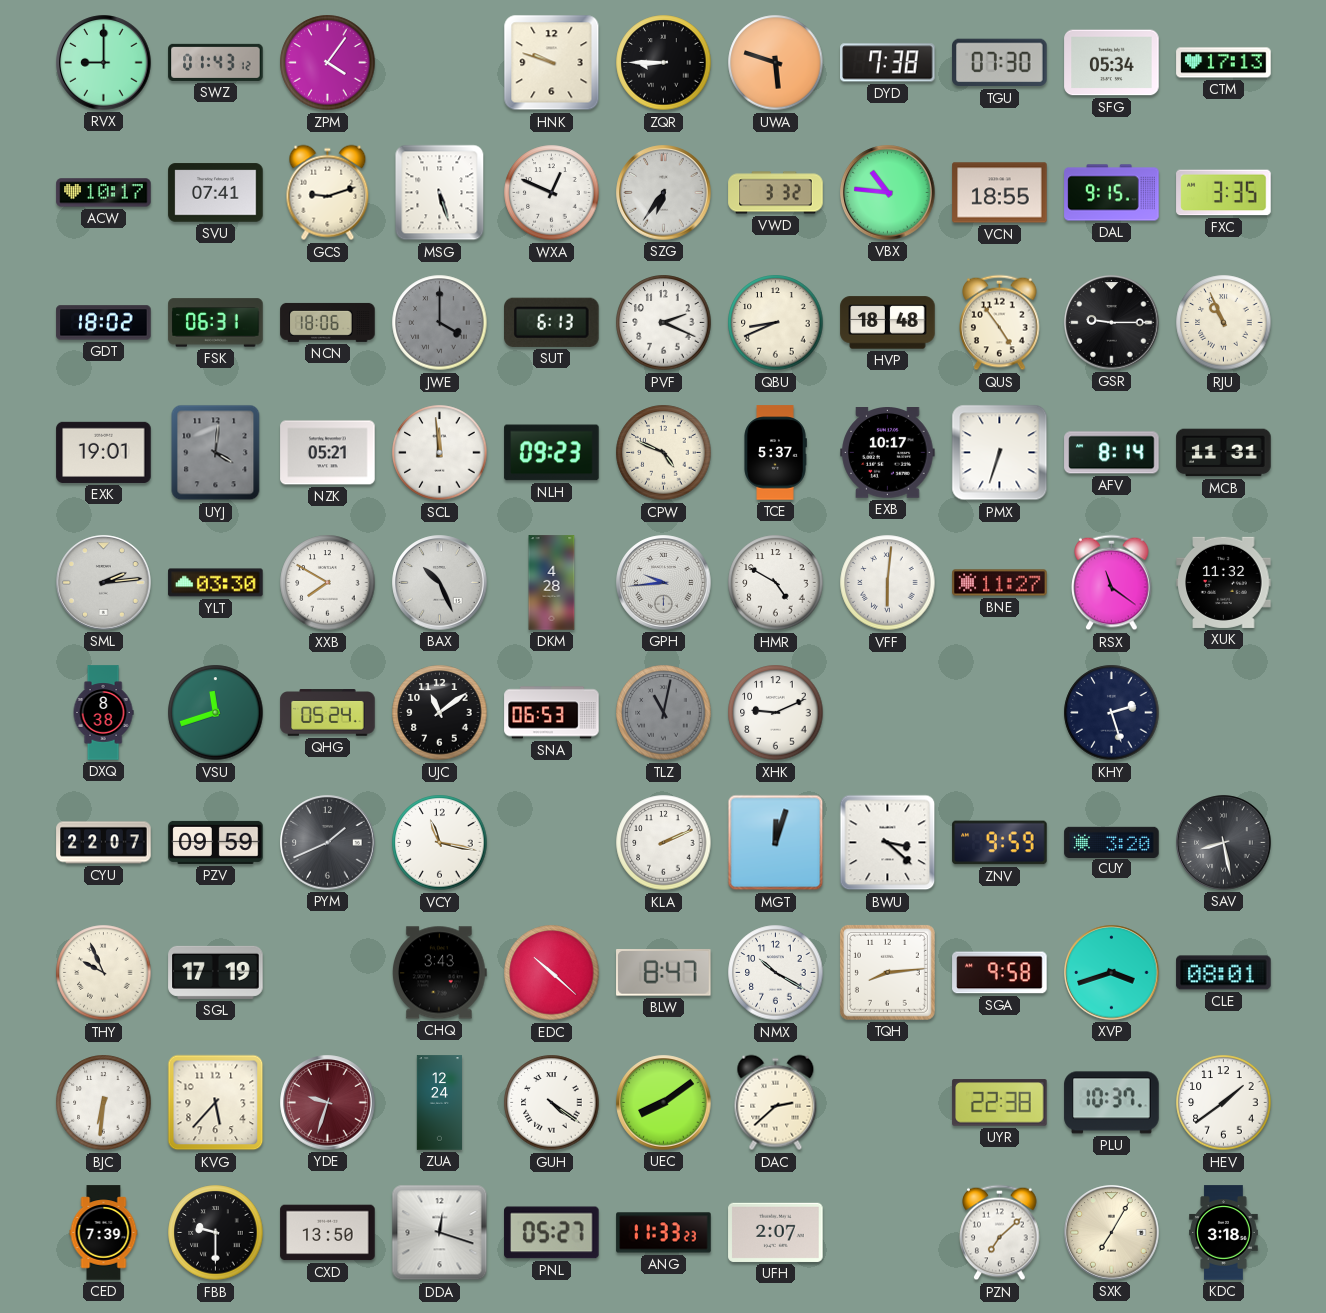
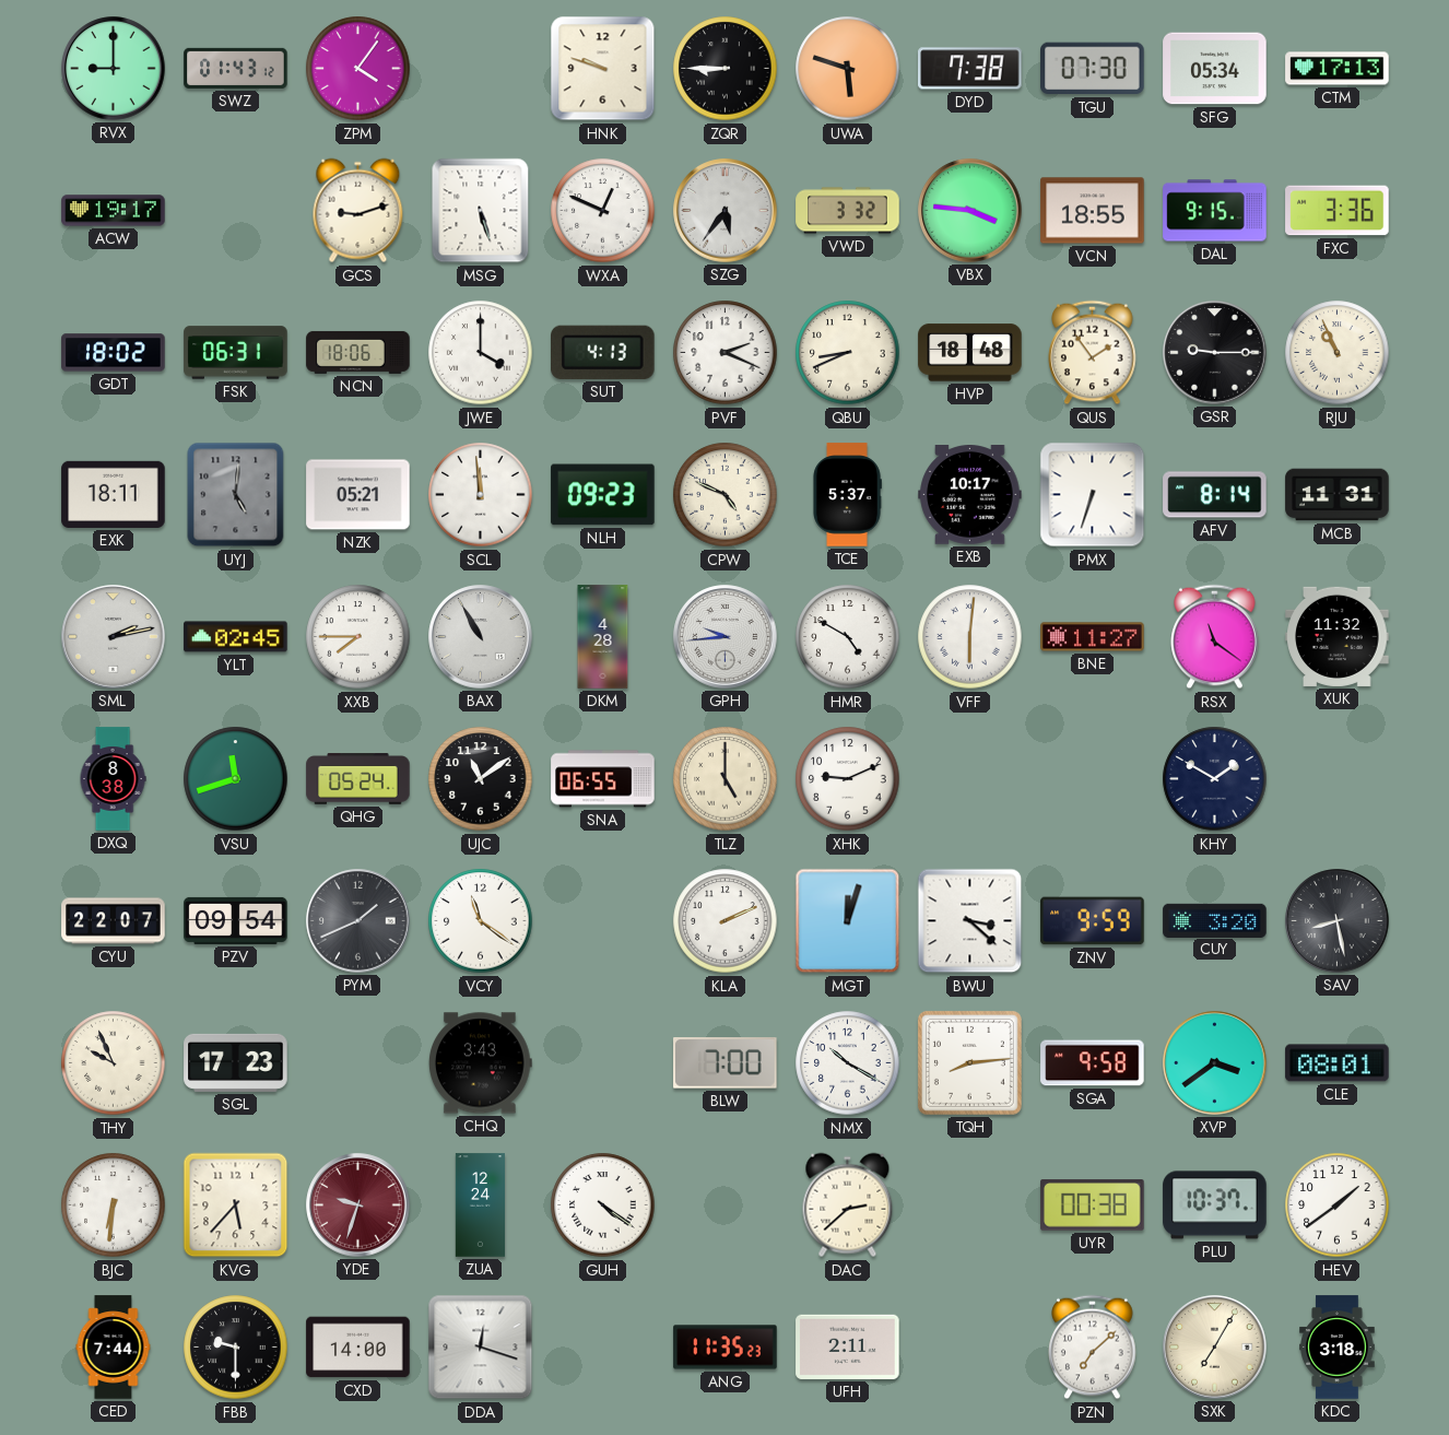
ACW: 10:17 -> 19:17 (114, 211)
SVU: 07:41 -> none (216, 193)
SZG: 6:36 -> 5:36 (726, 211)
VBX: 10:46 -> 3:46 (970, 211)
FXC: 3:35 -> 3:36 (1338, 211)
JWE dial: grey -> white (481, 353)
SUT: 6:13 -> 4:13 (603, 352)
QUS: 4:54 -> 1:54 (1093, 353)
EXK: 19:01 -> 18:11 (114, 494)
UYJ: 4:01 -> 5:01 (236, 495)
SML: 2:14 -> 2:13 (114, 637)
YLT: 03:30 -> 02:45 (236, 637)
XXB: 7:50 -> 7:45 (358, 637)
BAX: 10:26 -> 10:55 (481, 637)
SNA: 06:53 -> 06:55 (603, 779)
TLZ: 11:02 -> 5:00 (726, 779)
TLZ dial: grey -> cream (726, 779)
KHY: 2:27 -> 1:50 (1215, 779)
PZV: 09:59 -> 09:54 (236, 920)
VCY: 11:17 -> 11:21 (481, 921)
SGL: 17:19 -> 17:23 (236, 1062)
EDC: 10:22 -> none (552, 973)
BLW: 8:47 -> 7:00 (726, 1063)
XVP: 3:42 -> 3:39 (1215, 1063)
UEC: 8:09 -> none (664, 1103)
UYR: 22:38 -> 00:38 (1093, 1205)
CED: 7:39 -> 7:44 (114, 1348)
CXD: 13:50 -> 14:00 (358, 1348)
PNL: 05:27 -> none (552, 1233)
ANG: 11:33 -> 11:35 (726, 1348)
UFH: 2:07 -> 2:11 (848, 1346)
